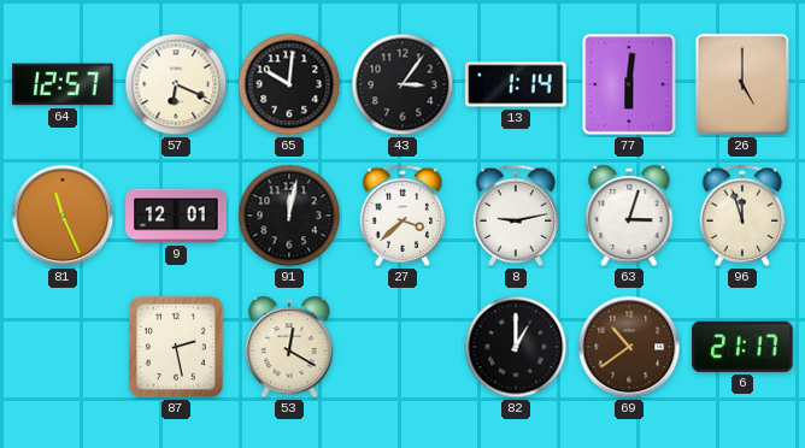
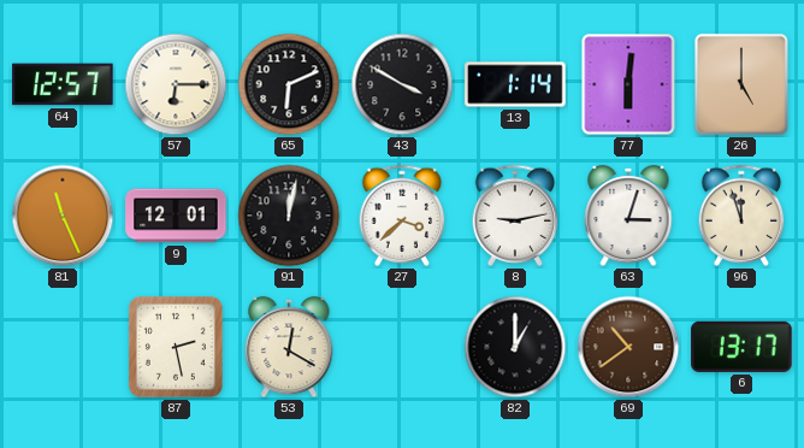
57: 6:19 -> 6:15 (176, 84)
65: 10:01 -> 6:11 (289, 84)
43: 3:06 -> 3:50 (402, 84)
6: 21:17 -> 13:17 (741, 347)
